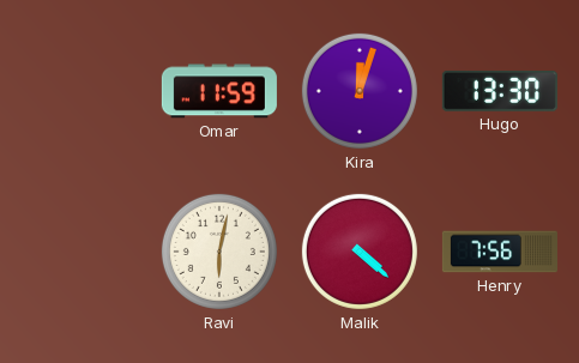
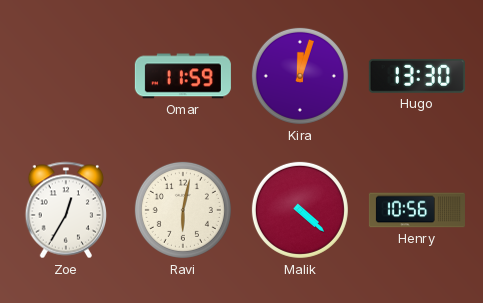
Zoe: none -> 12:35 (65, 210)
Henry: 7:56 -> 10:56 (417, 210)
